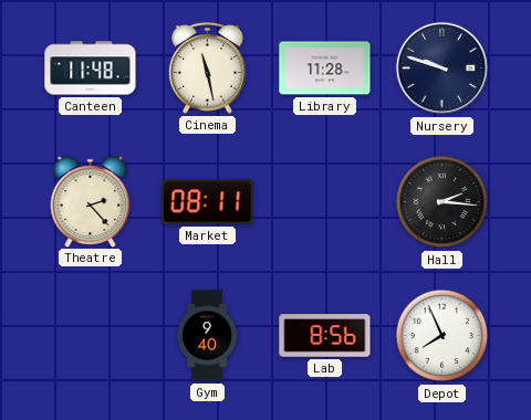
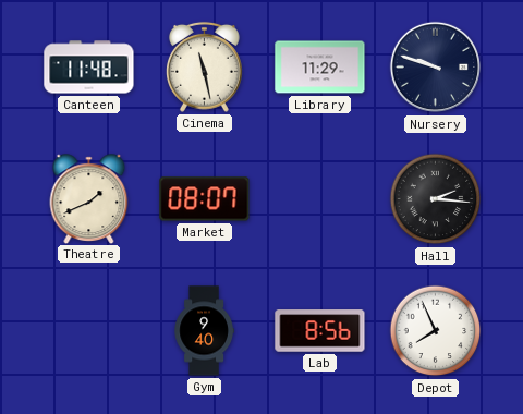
Library: 11:28 -> 11:29 (320, 68)
Theatre: 2:23 -> 1:41 (89, 198)
Market: 08:11 -> 08:07 (205, 199)
